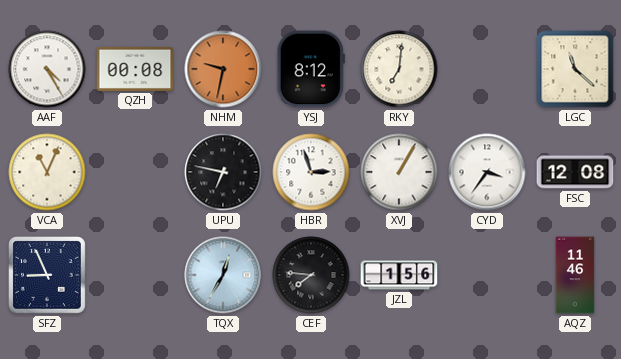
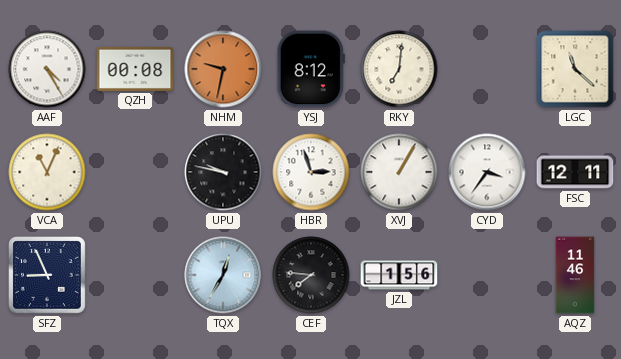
UPU: 6:47 -> 9:47 (223, 172)
FSC: 12:08 -> 12:11 (575, 172)
